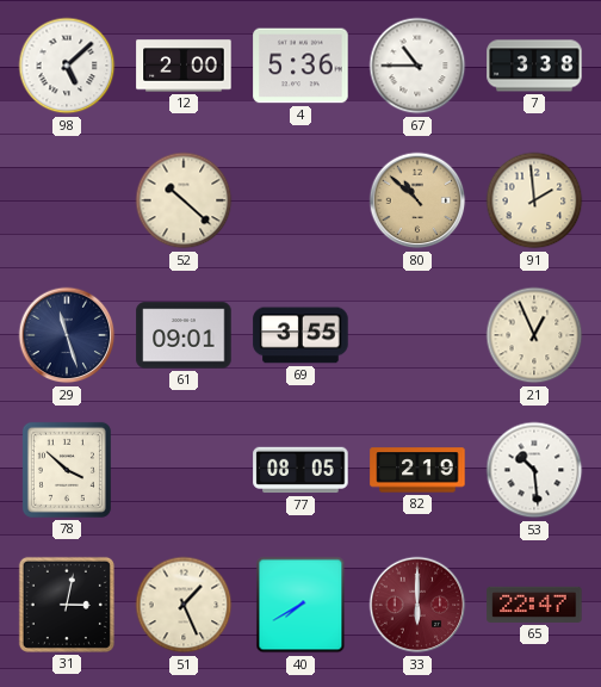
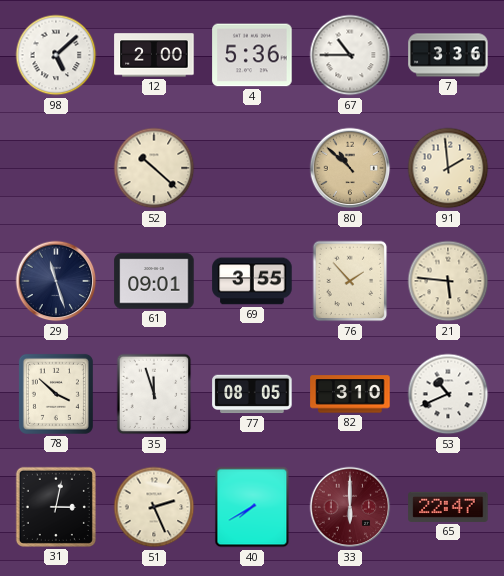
7: 3:38 -> 3:36 (448, 55)
76: none -> 1:53 (350, 281)
21: 12:56 -> 5:46 (448, 281)
35: none -> 11:57 (154, 394)
82: 2:19 -> 3:10 (350, 394)
53: 10:29 -> 10:41 (448, 394)
51: 1:26 -> 2:26 (154, 507)
